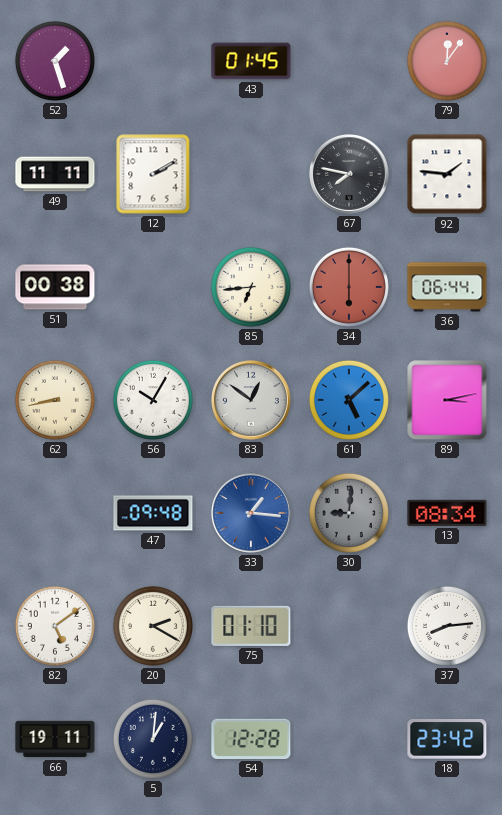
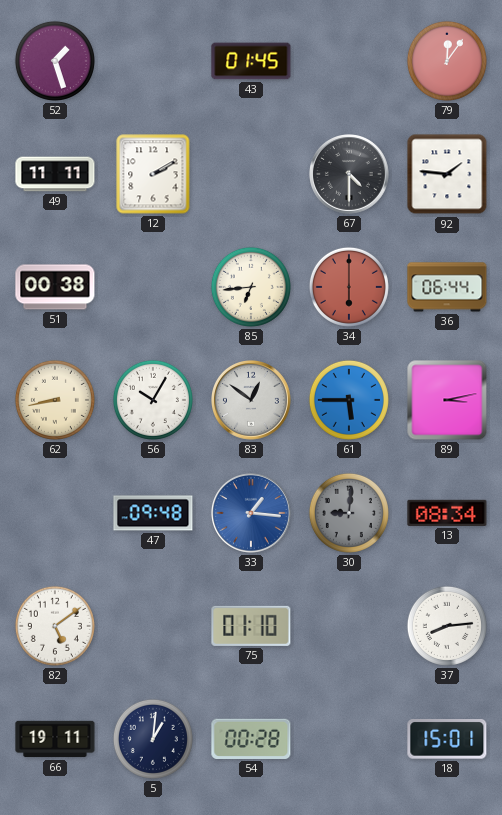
67: 7:47 -> 4:30 (350, 175)
61: 5:08 -> 5:45 (349, 400)
20: 2:20 -> none (153, 626)
54: 12:28 -> 00:28 (251, 739)
18: 23:42 -> 15:01 (447, 740)
